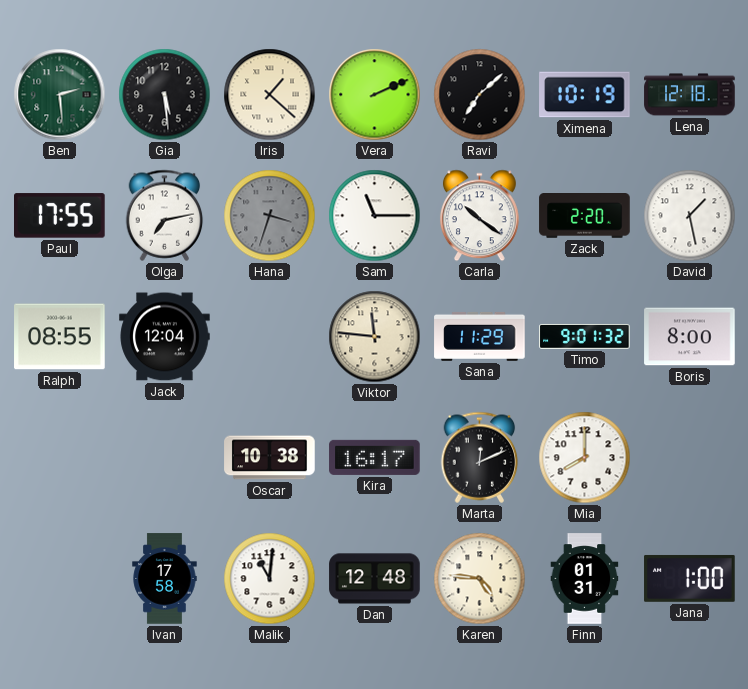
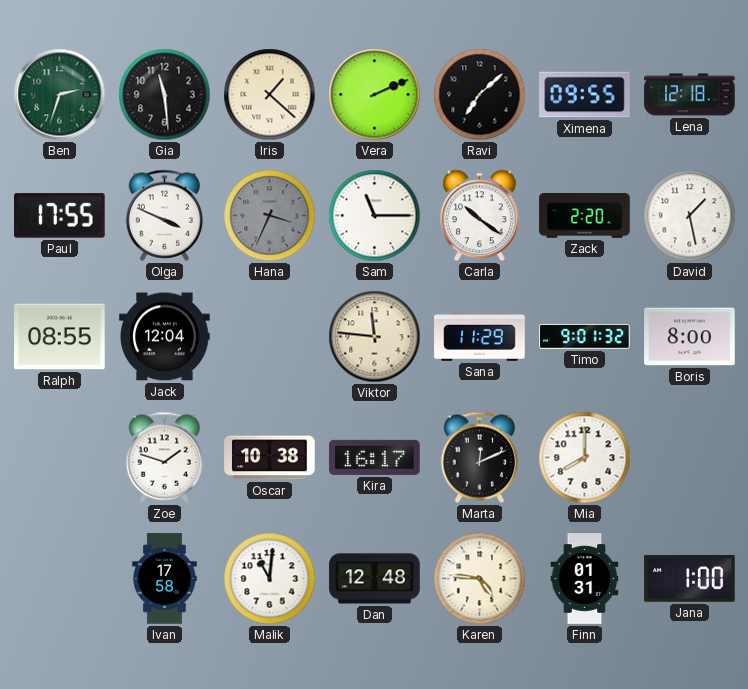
Ben: 2:29 -> 2:33 (60, 95)
Gia: 5:29 -> 11:29 (165, 95)
Ximena: 10:19 -> 09:55 (585, 95)
Olga: 7:13 -> 3:49 (165, 215)
Hana: 3:33 -> 3:34 (270, 216)
Zoe: none -> 1:48 (165, 457)
